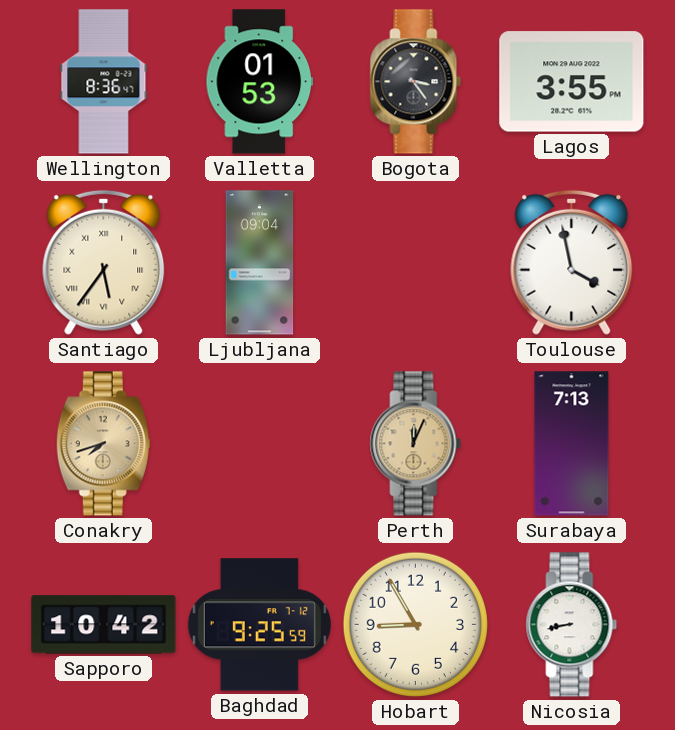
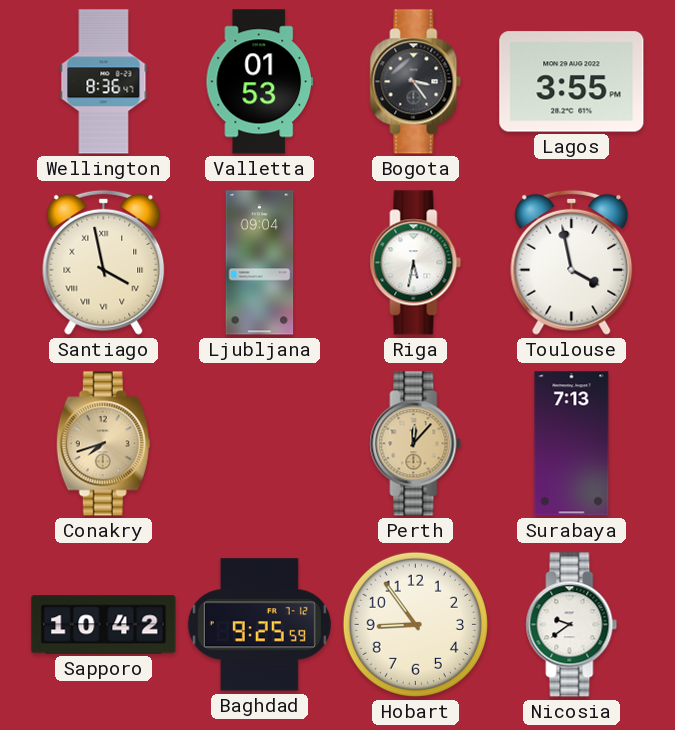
Santiago: 5:36 -> 3:58 (104, 262)
Riga: none -> 5:32 (416, 263)
Perth: 12:04 -> 12:07 (416, 444)
Hobart: 8:55 -> 8:54 (415, 624)
Nicosia: 8:43 -> 9:39 (572, 625)
